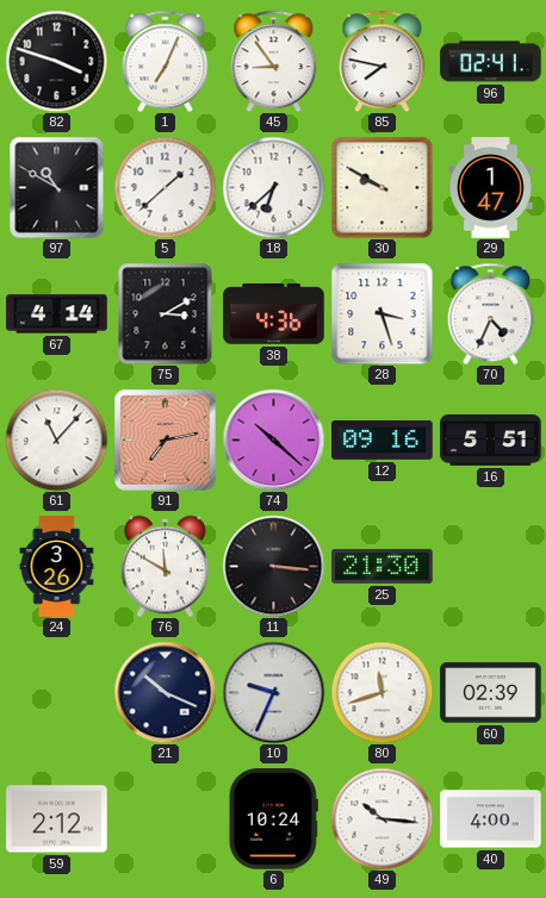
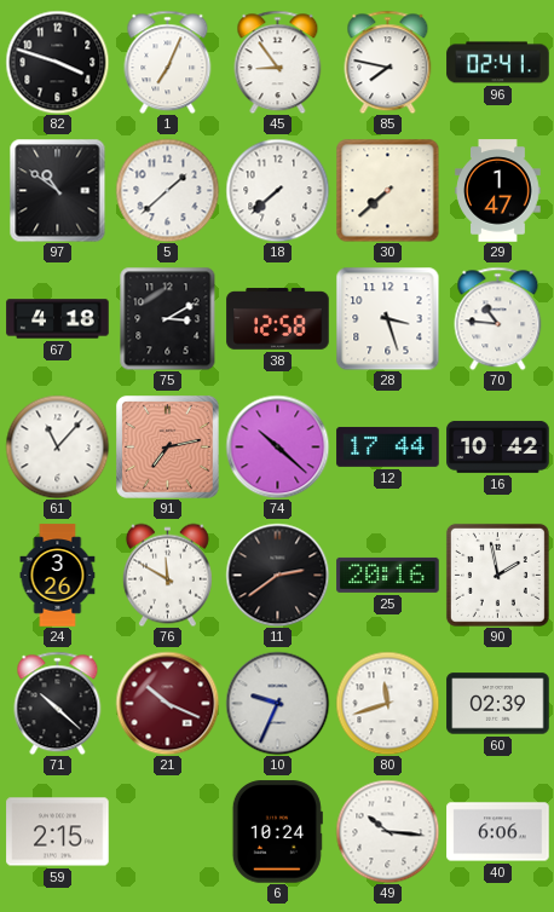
97: 10:50 -> 10:51 (58, 190)
18: 6:38 -> 7:38 (277, 190)
30: 9:50 -> 7:38 (387, 191)
67: 4:14 -> 4:18 (58, 319)
38: 4:36 -> 12:58 (278, 319)
70: 4:34 -> 10:46 (498, 318)
12: 09:16 -> 17:44 (388, 446)
16: 5:51 -> 10:42 (498, 446)
11: 3:16 -> 2:39 (277, 575)
25: 21:30 -> 20:16 (388, 575)
90: none -> 1:58 (497, 575)
71: none -> 10:22 (58, 703)
21 dial: navy -> burgundy (167, 703)
59: 2:12 -> 2:15 (58, 832)
40: 4:00 -> 6:06 (498, 832)
